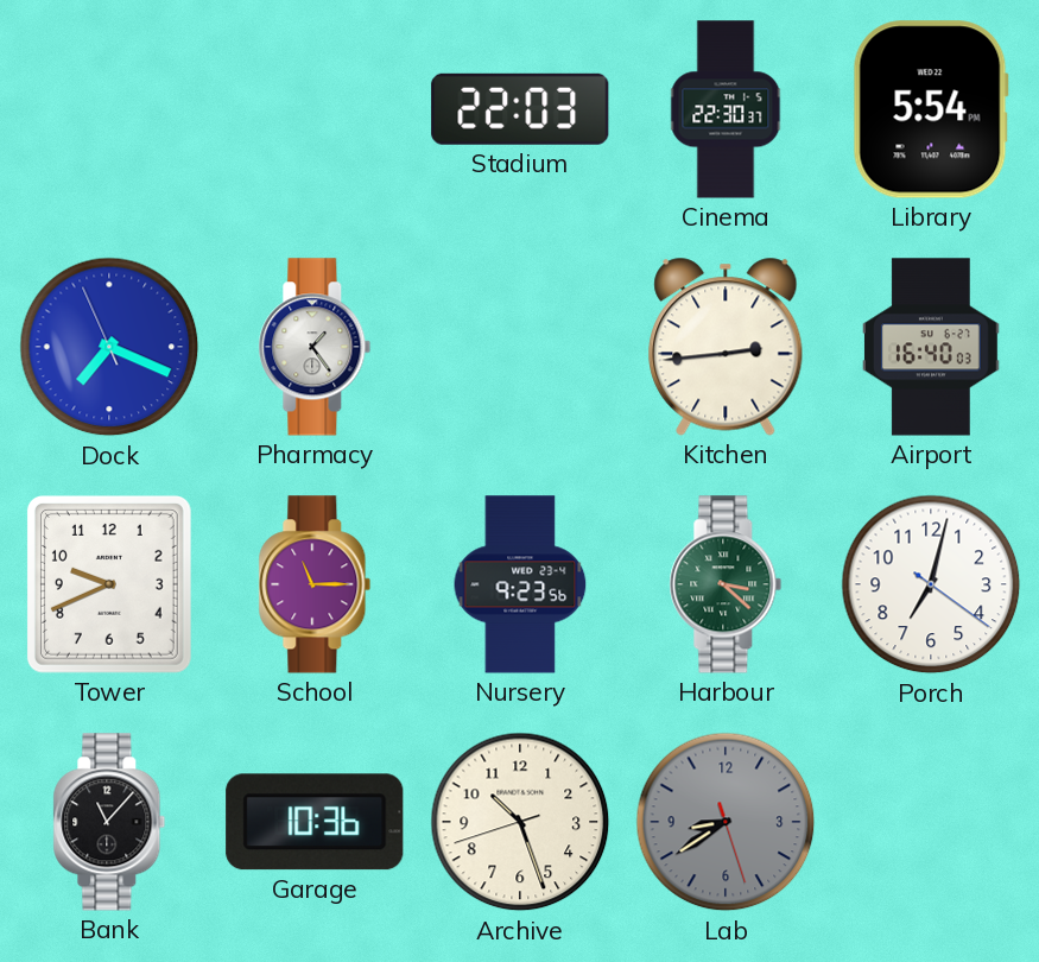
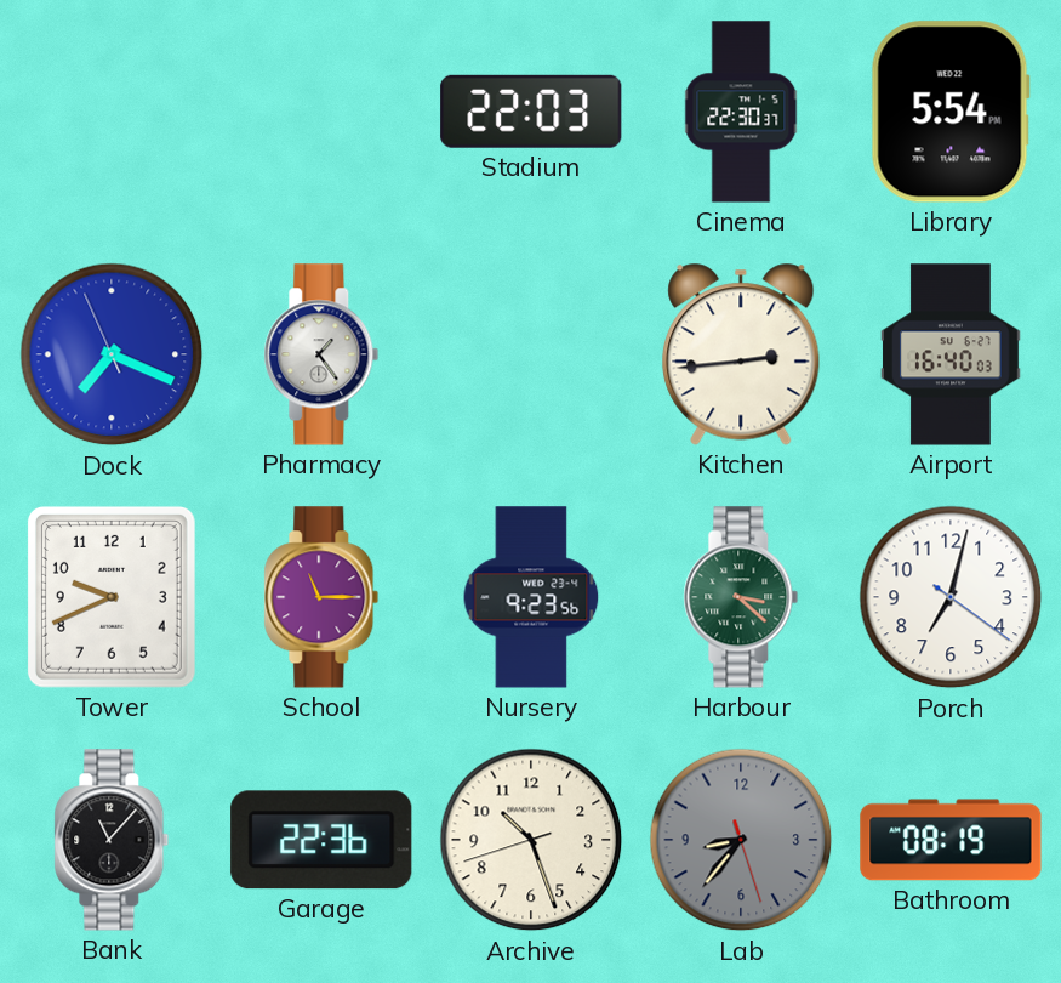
Garage: 10:36 -> 22:36 (321, 840)
Lab: 8:39 -> 8:36 (741, 840)
Bathroom: none -> 08:19 (951, 840)
